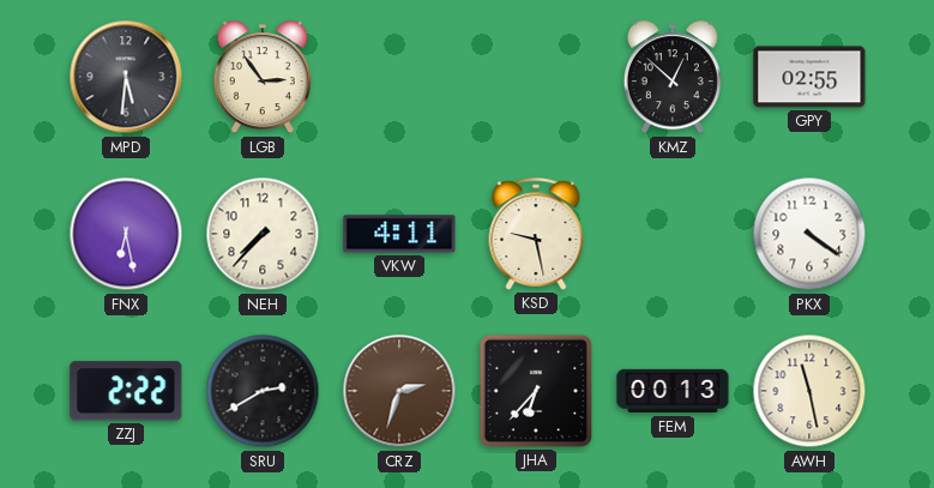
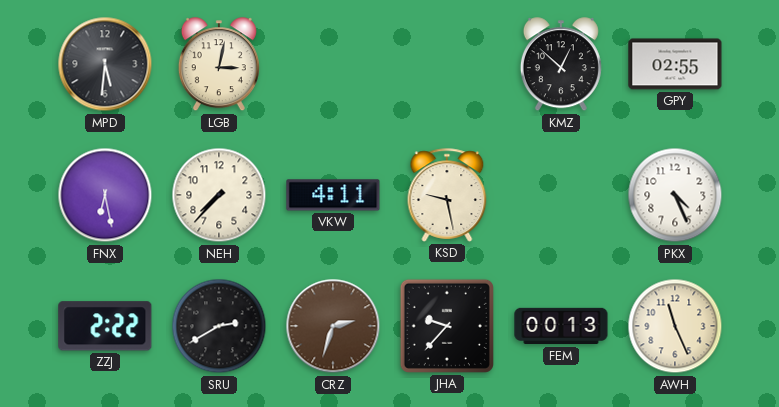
LGB: 2:54 -> 3:02 (219, 65)
PKX: 4:21 -> 4:26 (675, 195)
JHA: 6:37 -> 9:37 (447, 326)
AWH: 11:28 -> 11:26 (675, 326)
